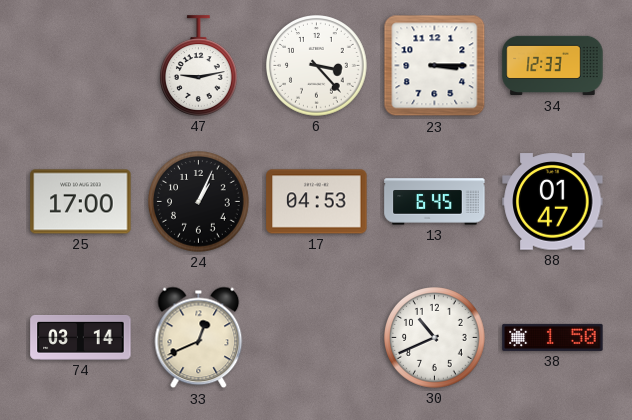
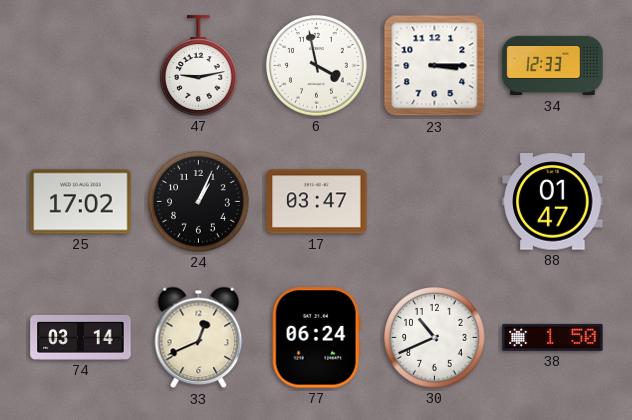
6: 3:23 -> 3:58 (317, 66)
25: 17:00 -> 17:02 (81, 202)
17: 04:53 -> 03:47 (317, 202)
13: 6:45 -> none (435, 202)
77: none -> 06:24 (316, 338)
